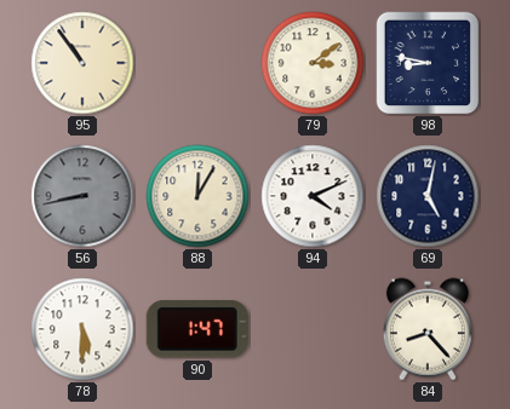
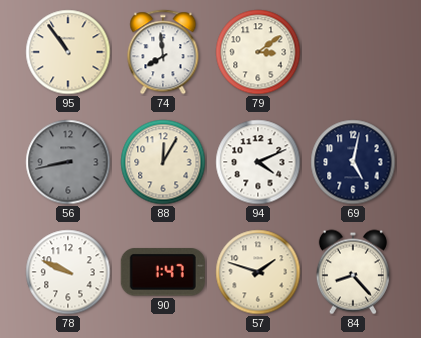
74: none -> 7:59 (163, 52)
98: 8:47 -> none (428, 63)
78: 5:30 -> 9:49 (68, 272)
57: none -> 1:48 (258, 272)
